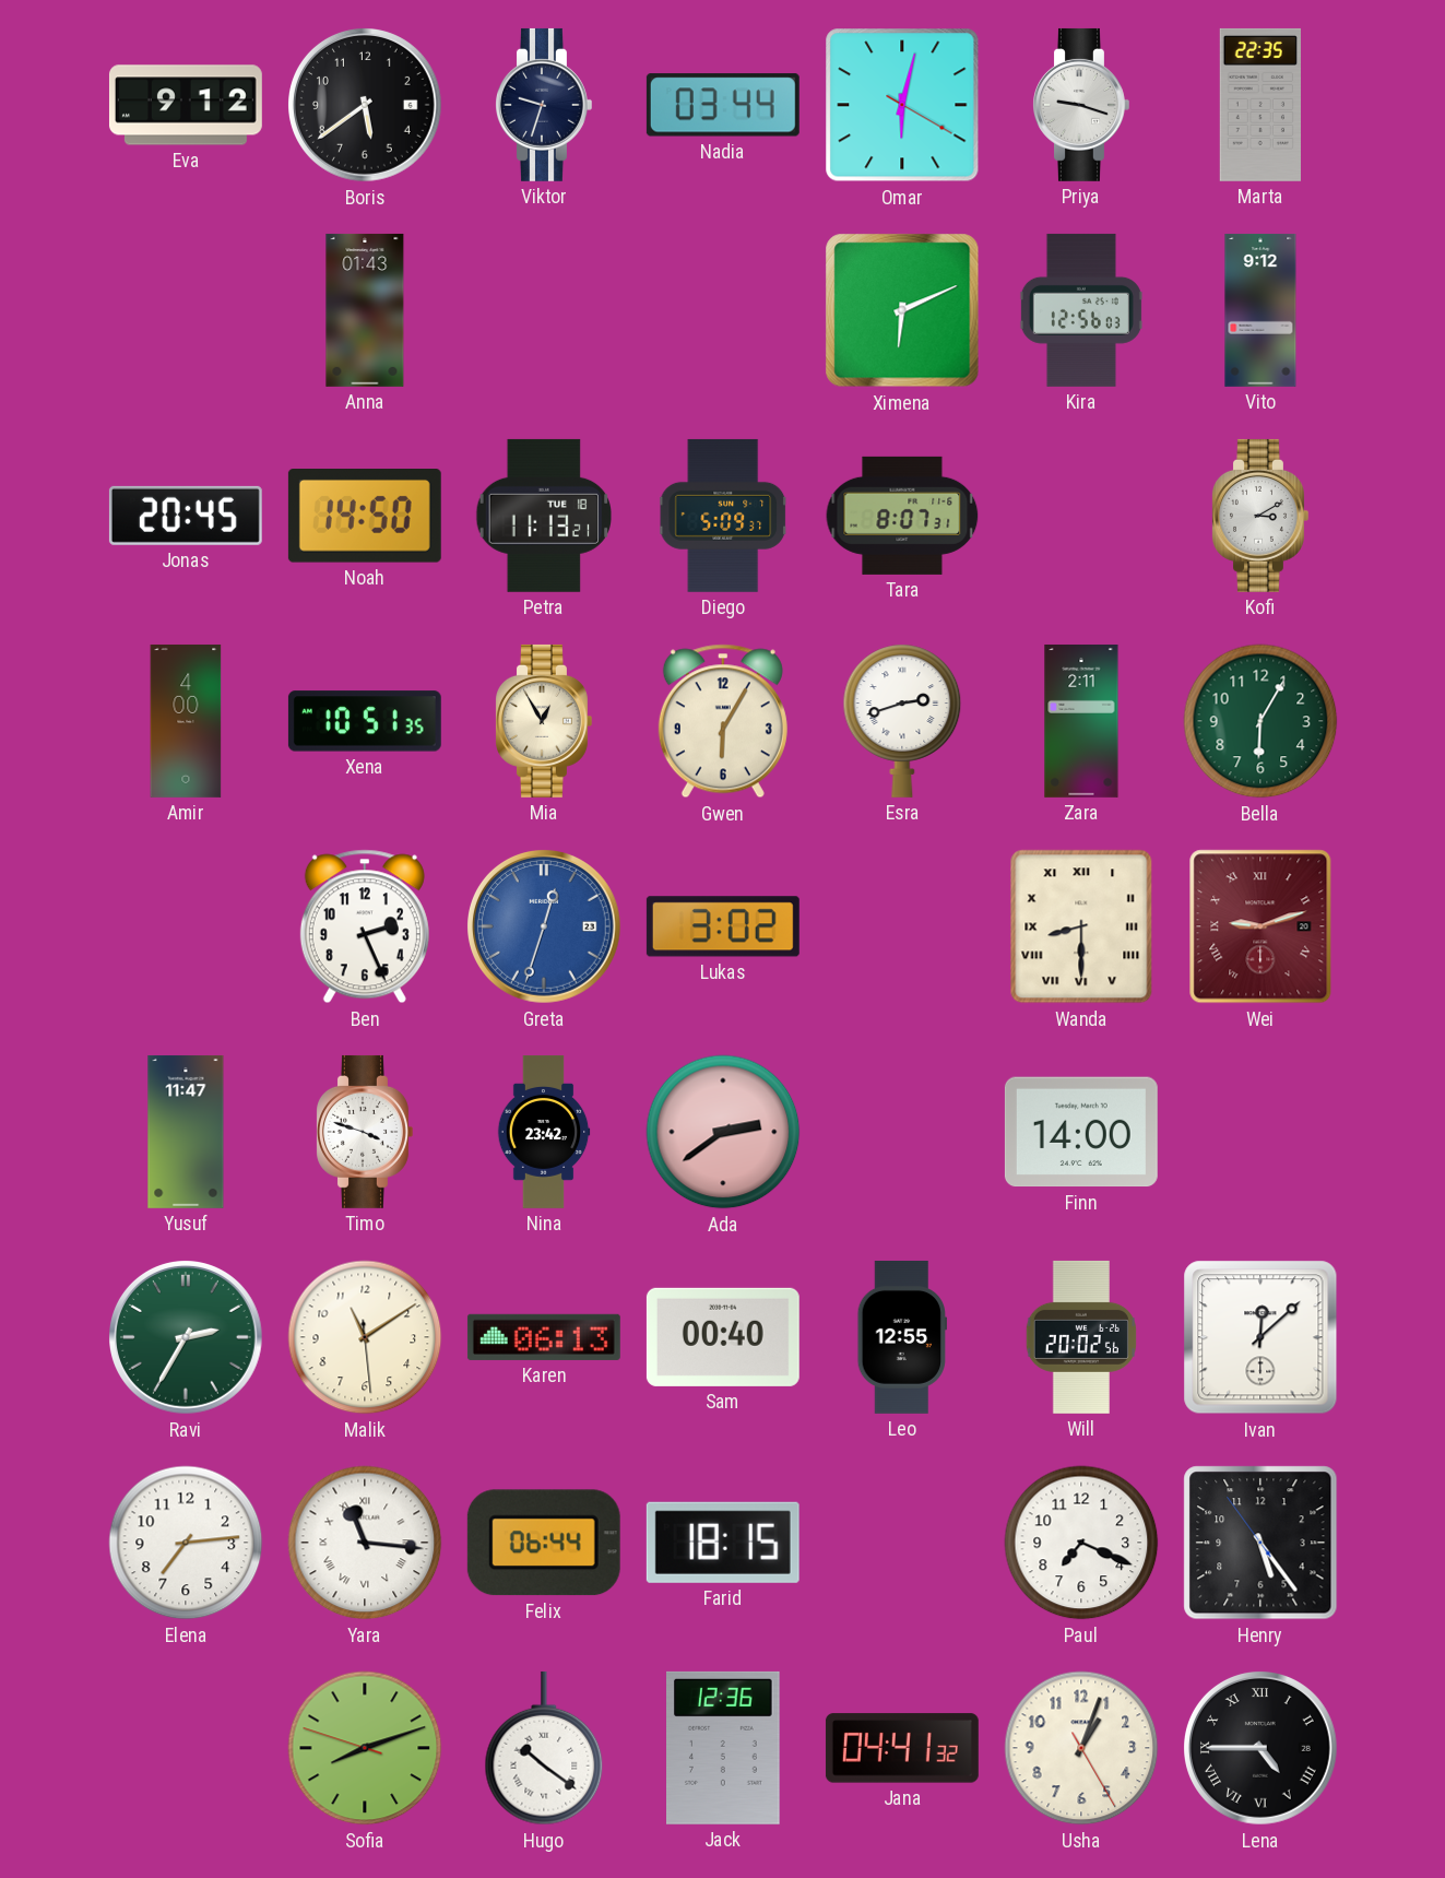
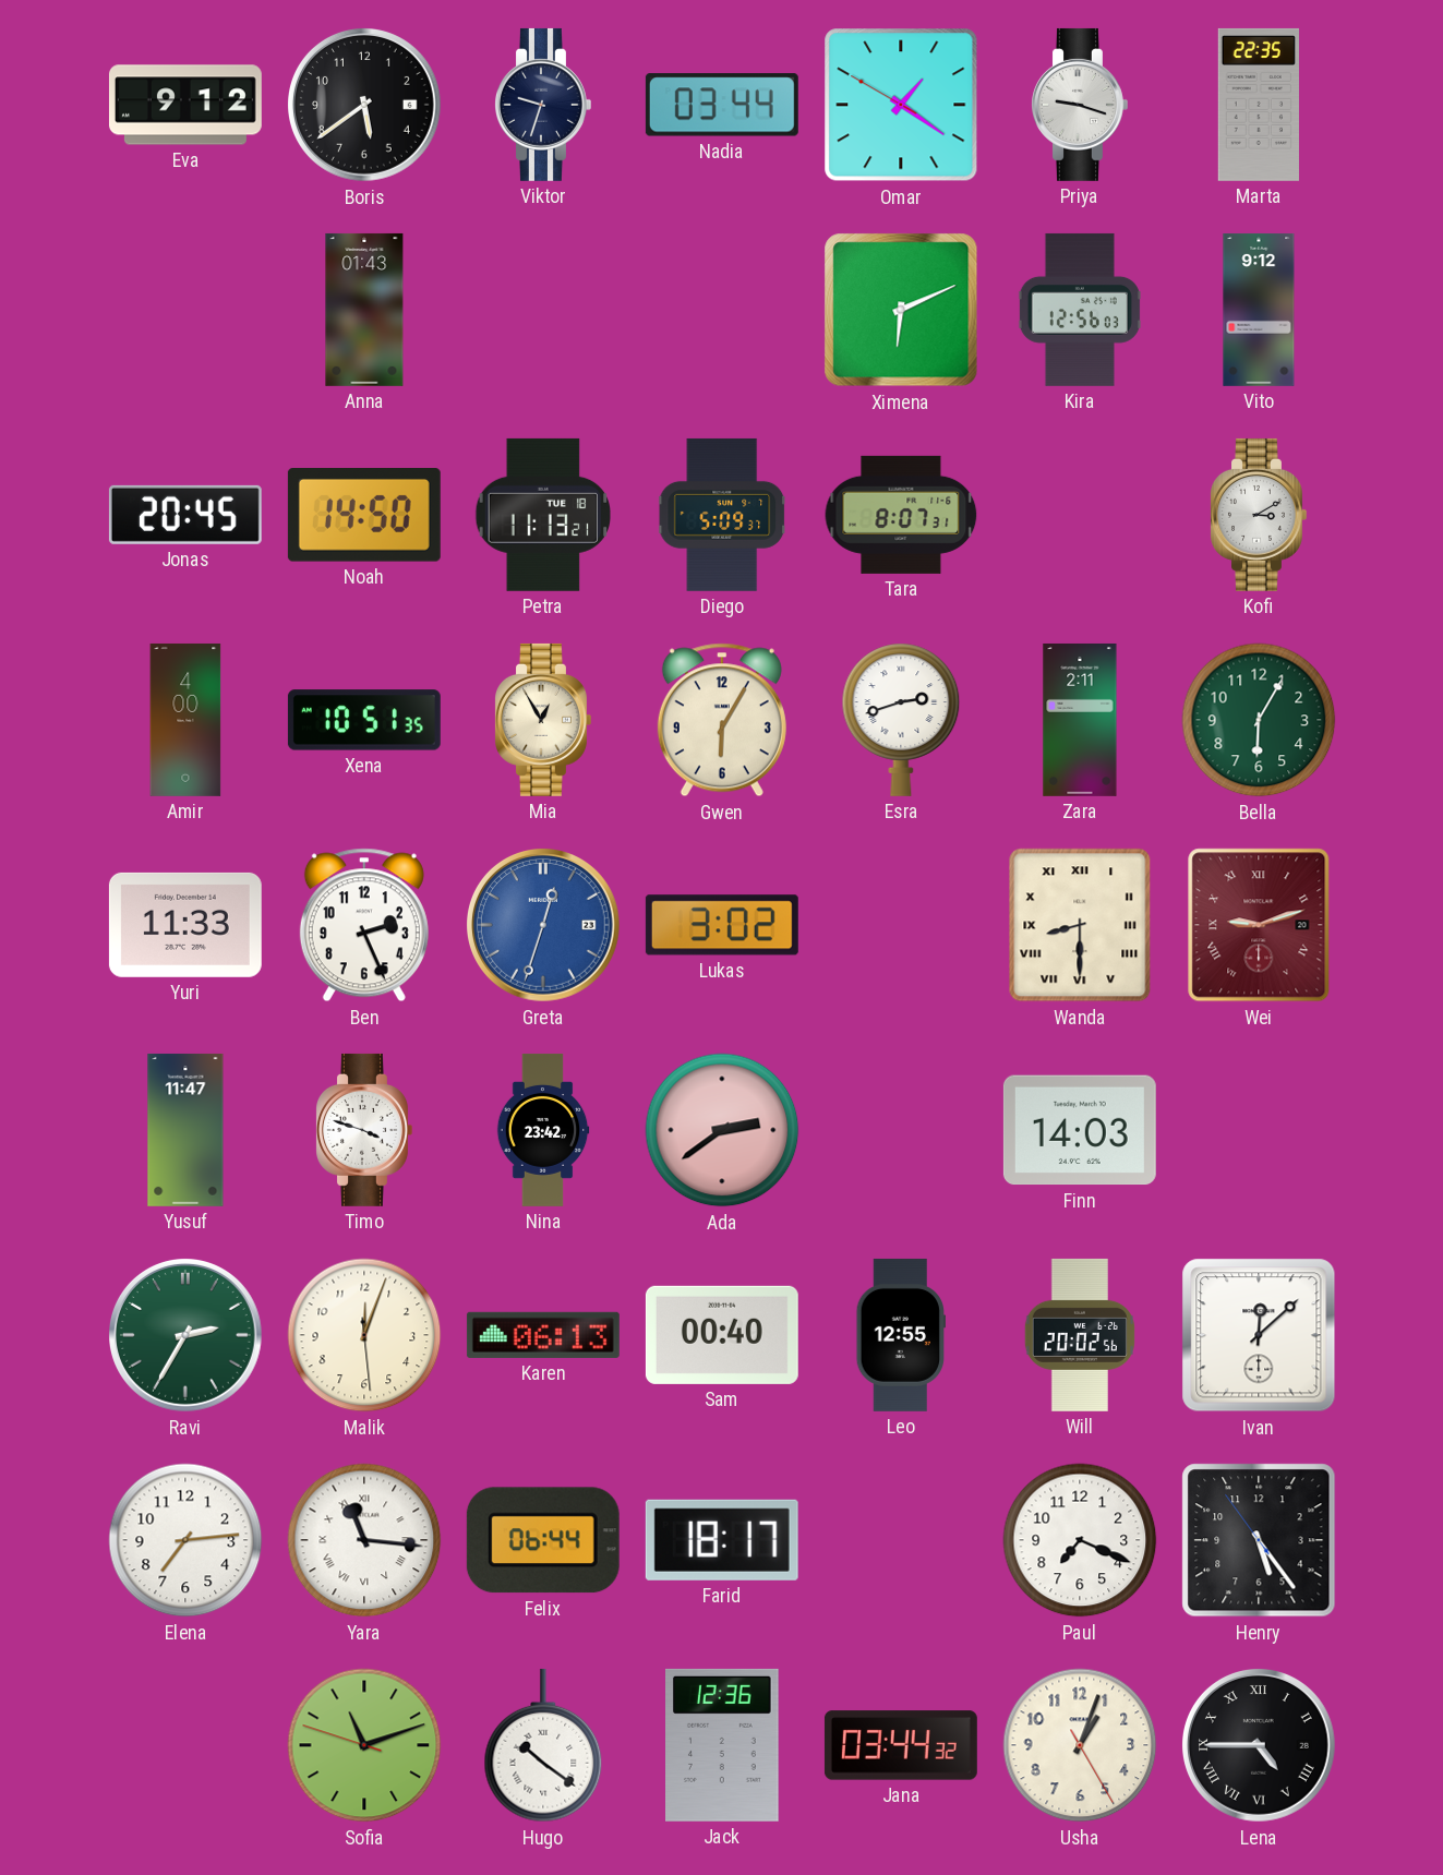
Omar: 6:02 -> 1:20 (901, 105)
Yuri: none -> 11:33 (185, 925)
Finn: 14:00 -> 14:03 (1080, 1130)
Malik: 11:09 -> 12:03 (364, 1335)
Farid: 18:15 -> 18:17 (722, 1540)
Sofia: 8:11 -> 11:11 (364, 1745)
Jana: 04:41 -> 03:44 (901, 1745)
